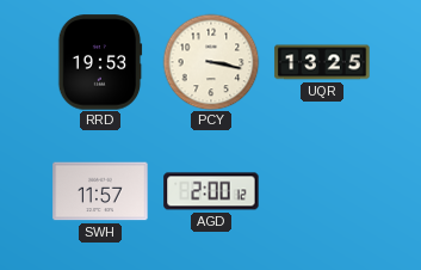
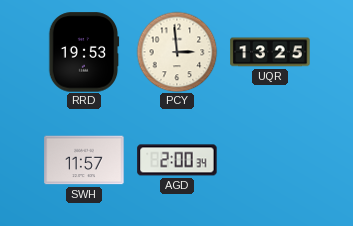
PCY: 3:17 -> 2:59 (177, 52)
AGD: 2:00:12 -> 2:00:34 (177, 160)
